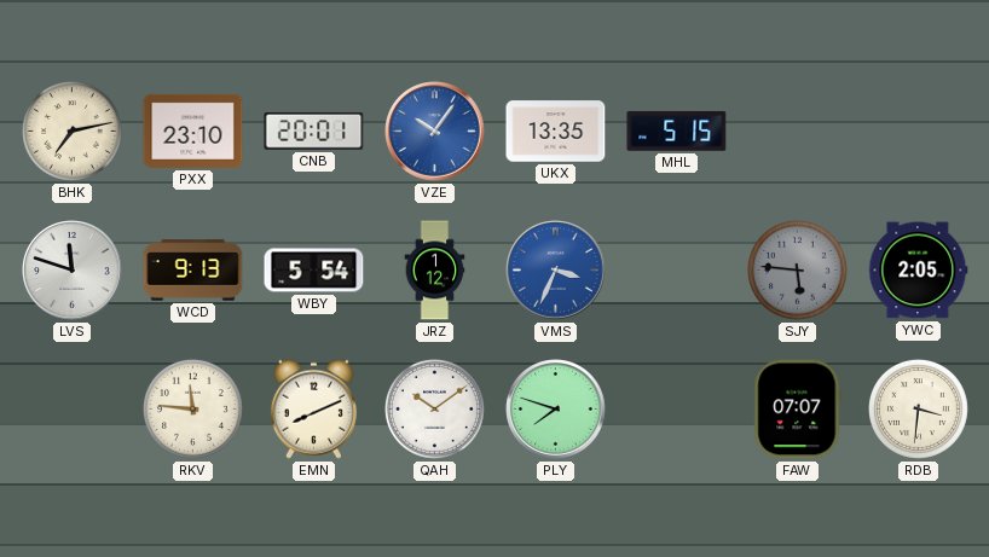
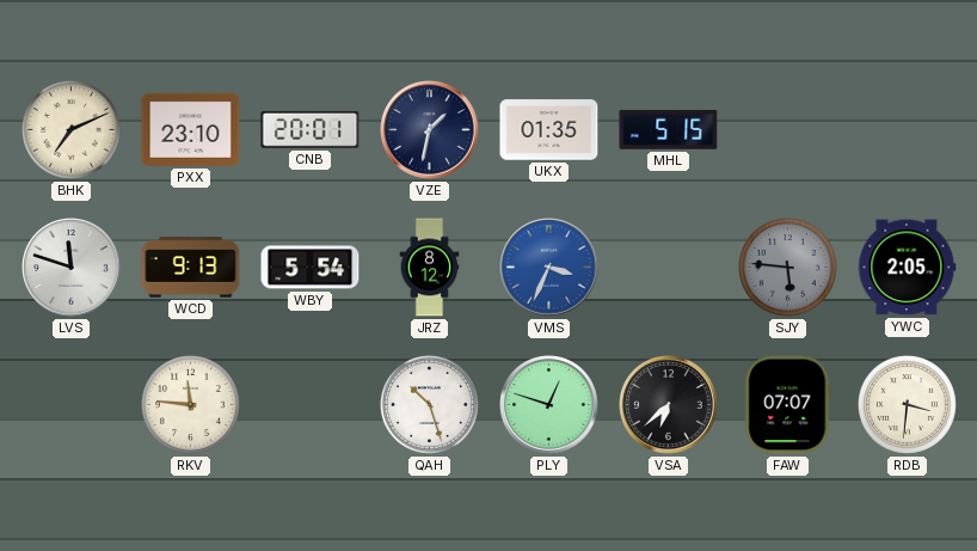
BHK: 7:13 -> 7:11 (70, 129)
VZE: 10:06 -> 1:32 (430, 130)
VZE dial: blue -> navy (430, 130)
UKX: 13:35 -> 01:35 (549, 130)
JRZ: 1:12 -> 8:12 (430, 268)
EMN: 8:11 -> none (313, 408)
QAH: 10:09 -> 10:27 (429, 404)
PLY: 7:48 -> 12:48 (549, 405)
VSA: none -> 6:38 (669, 405)
